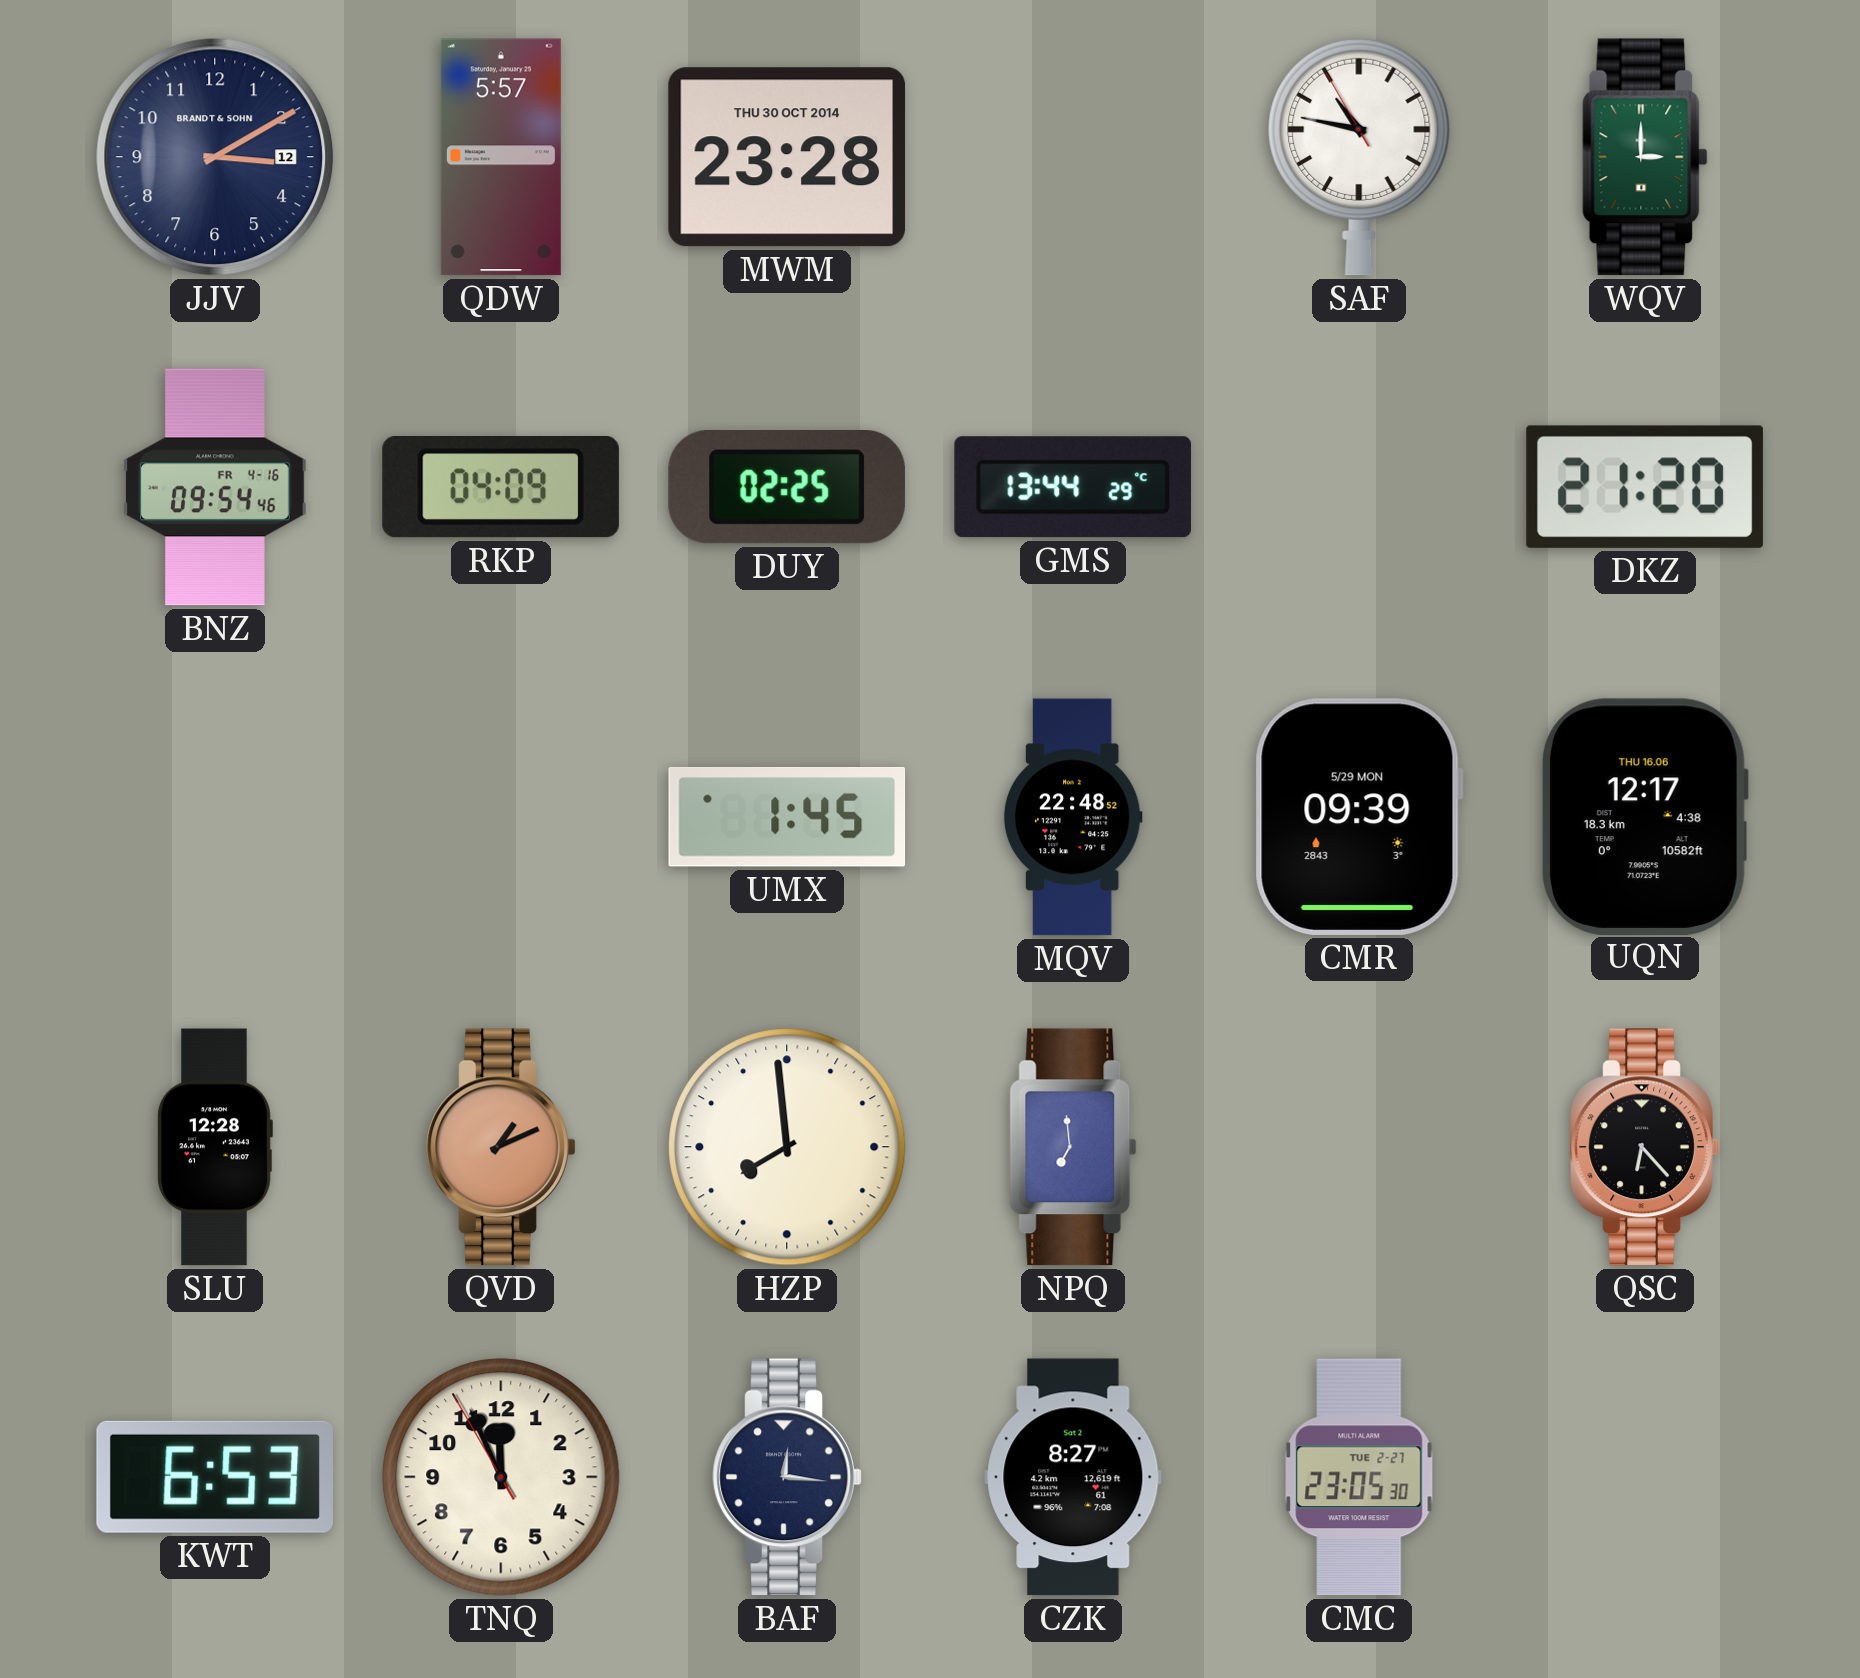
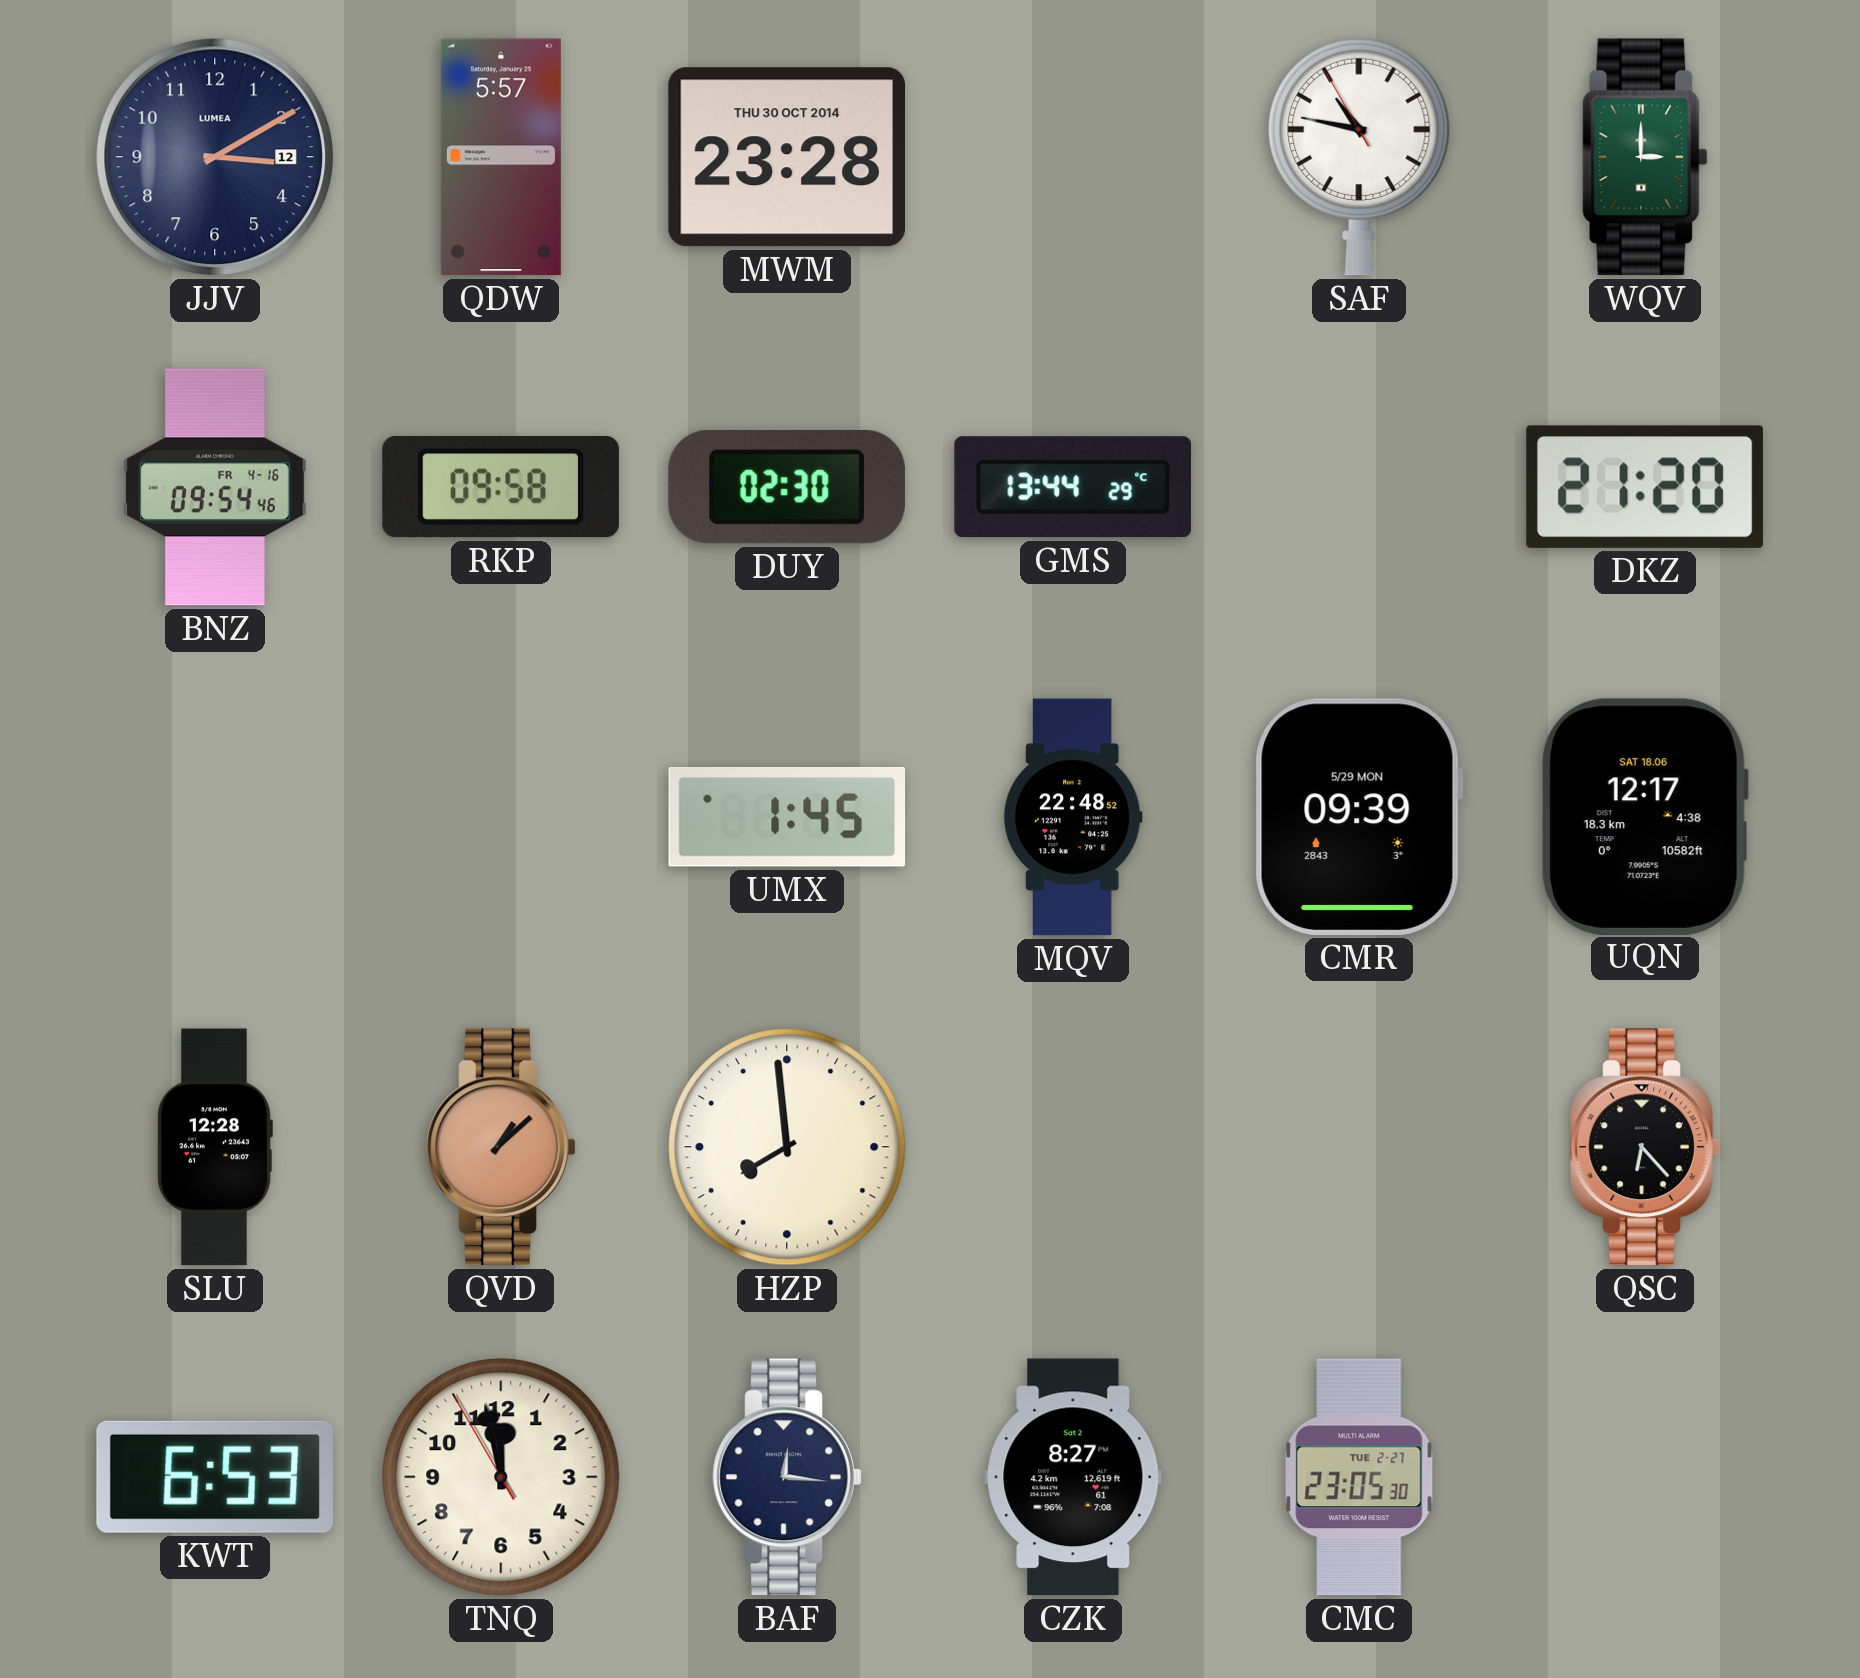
JJV brand: BRANDT & SOHN -> LUMEA (215, 157)
RKP: 04:09 -> 09:58 (501, 488)
DUY: 02:25 -> 02:30 (787, 488)
UQN date: THU 16.06 -> SAT 18.06 (1644, 816)
QVD: 1:11 -> 1:08 (501, 1147)
NPQ: 6:59 -> none (1073, 1147)
TNQ: 11:55 -> 11:57 (501, 1477)
